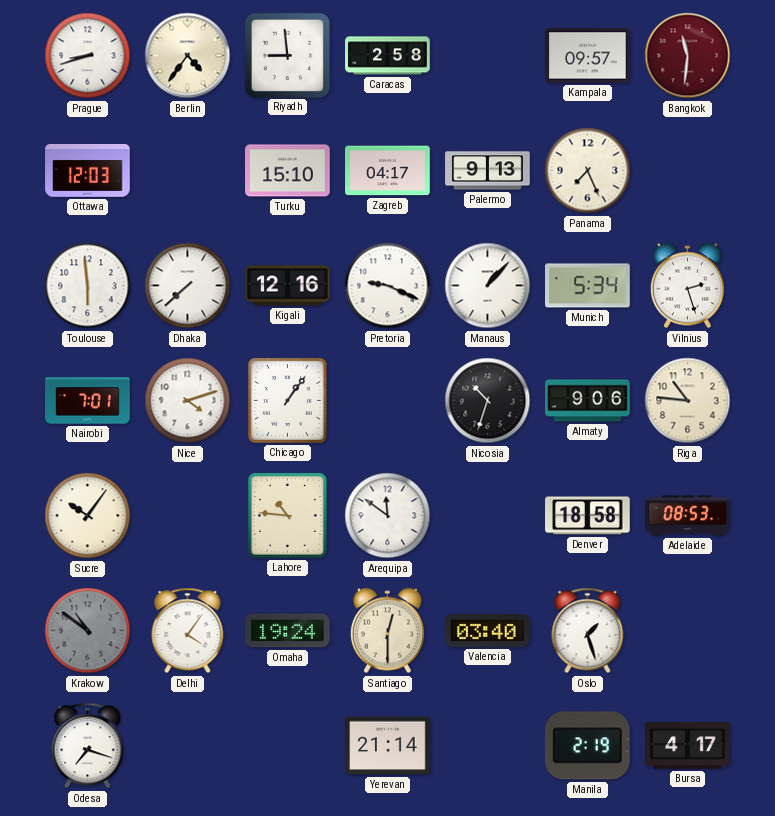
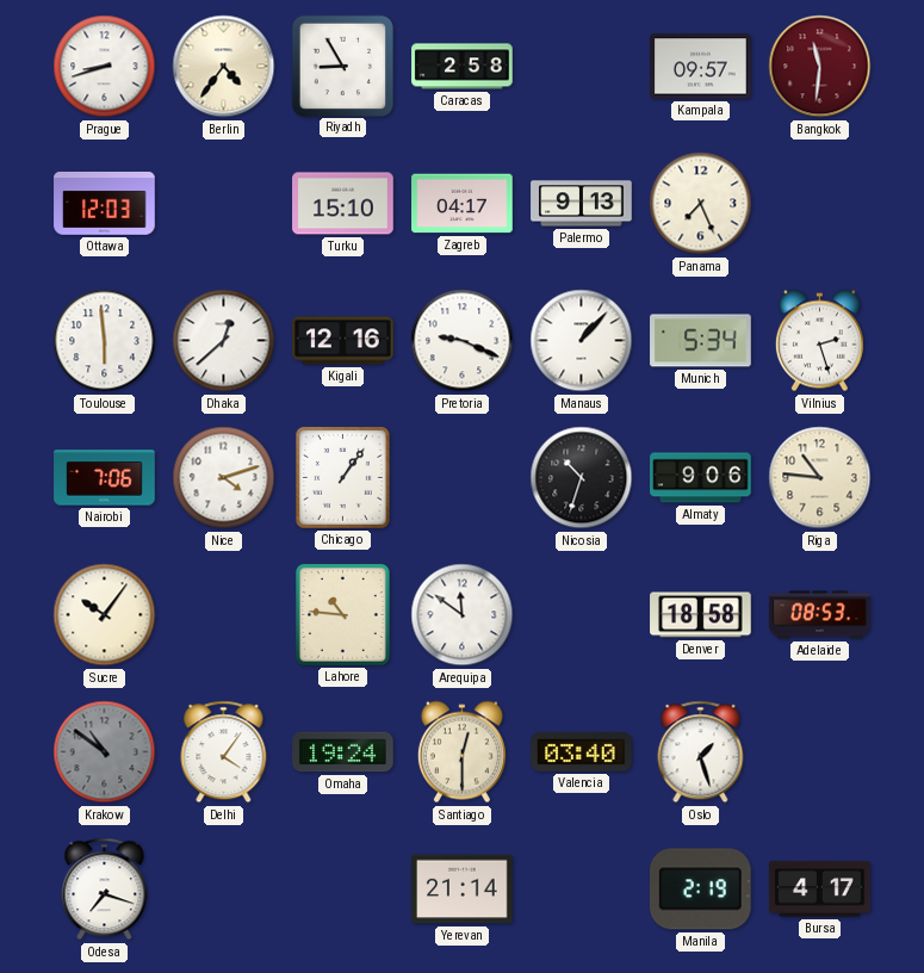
Riyadh: 8:59 -> 8:55 (342, 66)
Dhaka: 7:38 -> 12:38 (224, 341)
Nairobi: 7:01 -> 7:06 (105, 478)
